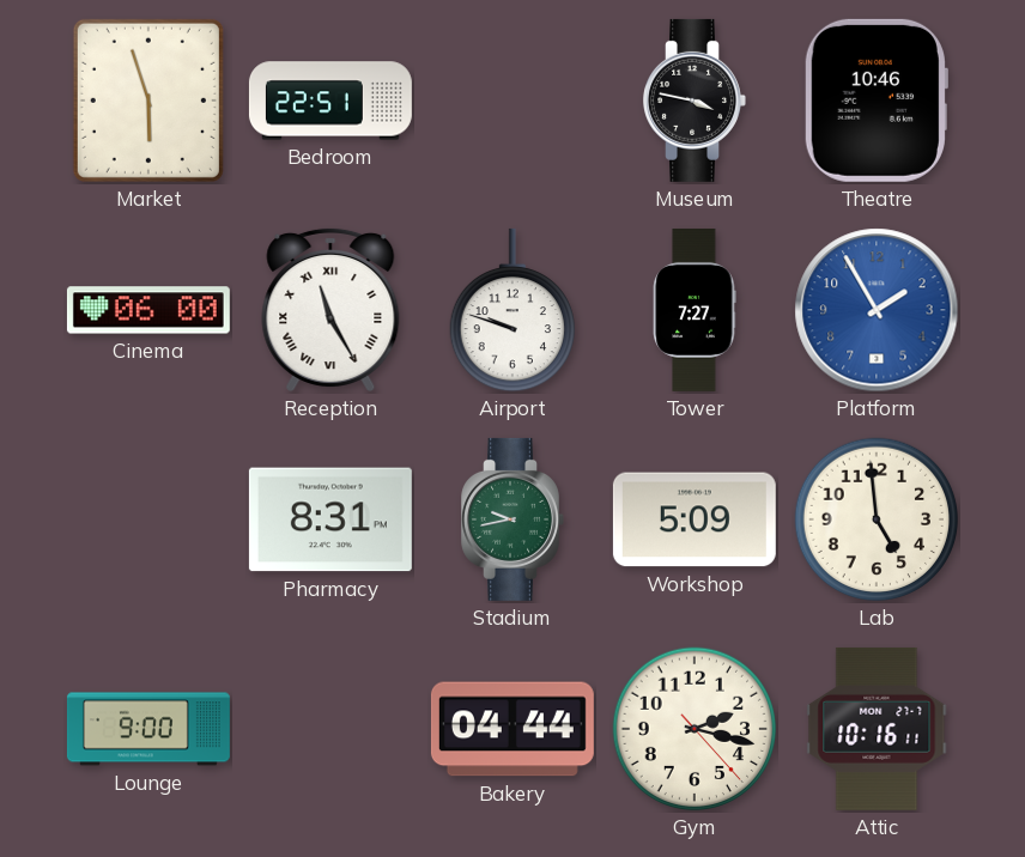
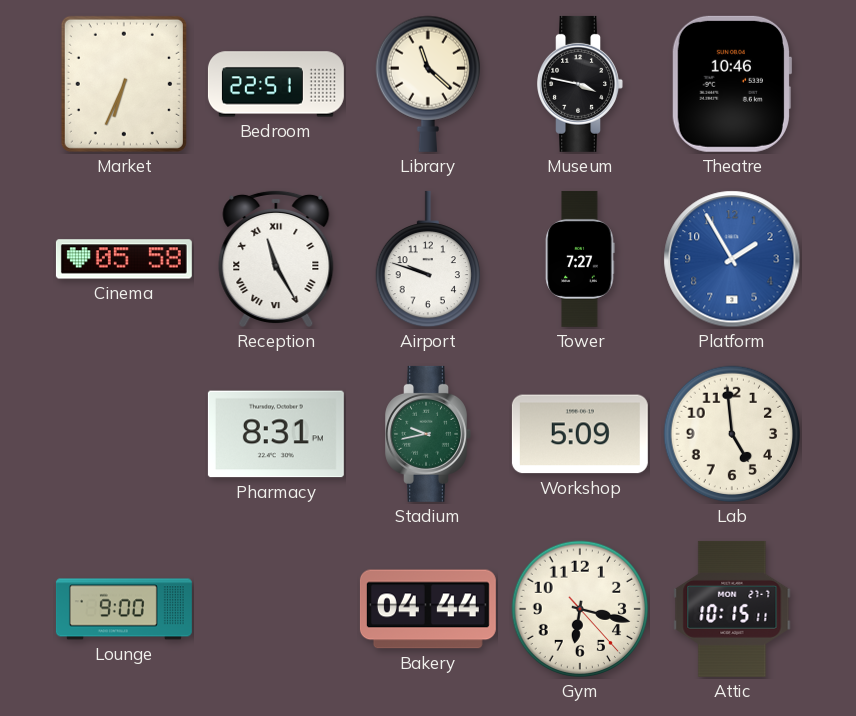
Market: 5:57 -> 6:34 (124, 84)
Library: none -> 11:22 (427, 84)
Cinema: 06:00 -> 05:58 (124, 259)
Gym: 2:17 -> 6:17 (580, 609)
Attic: 10:16 -> 10:15 (732, 609)
